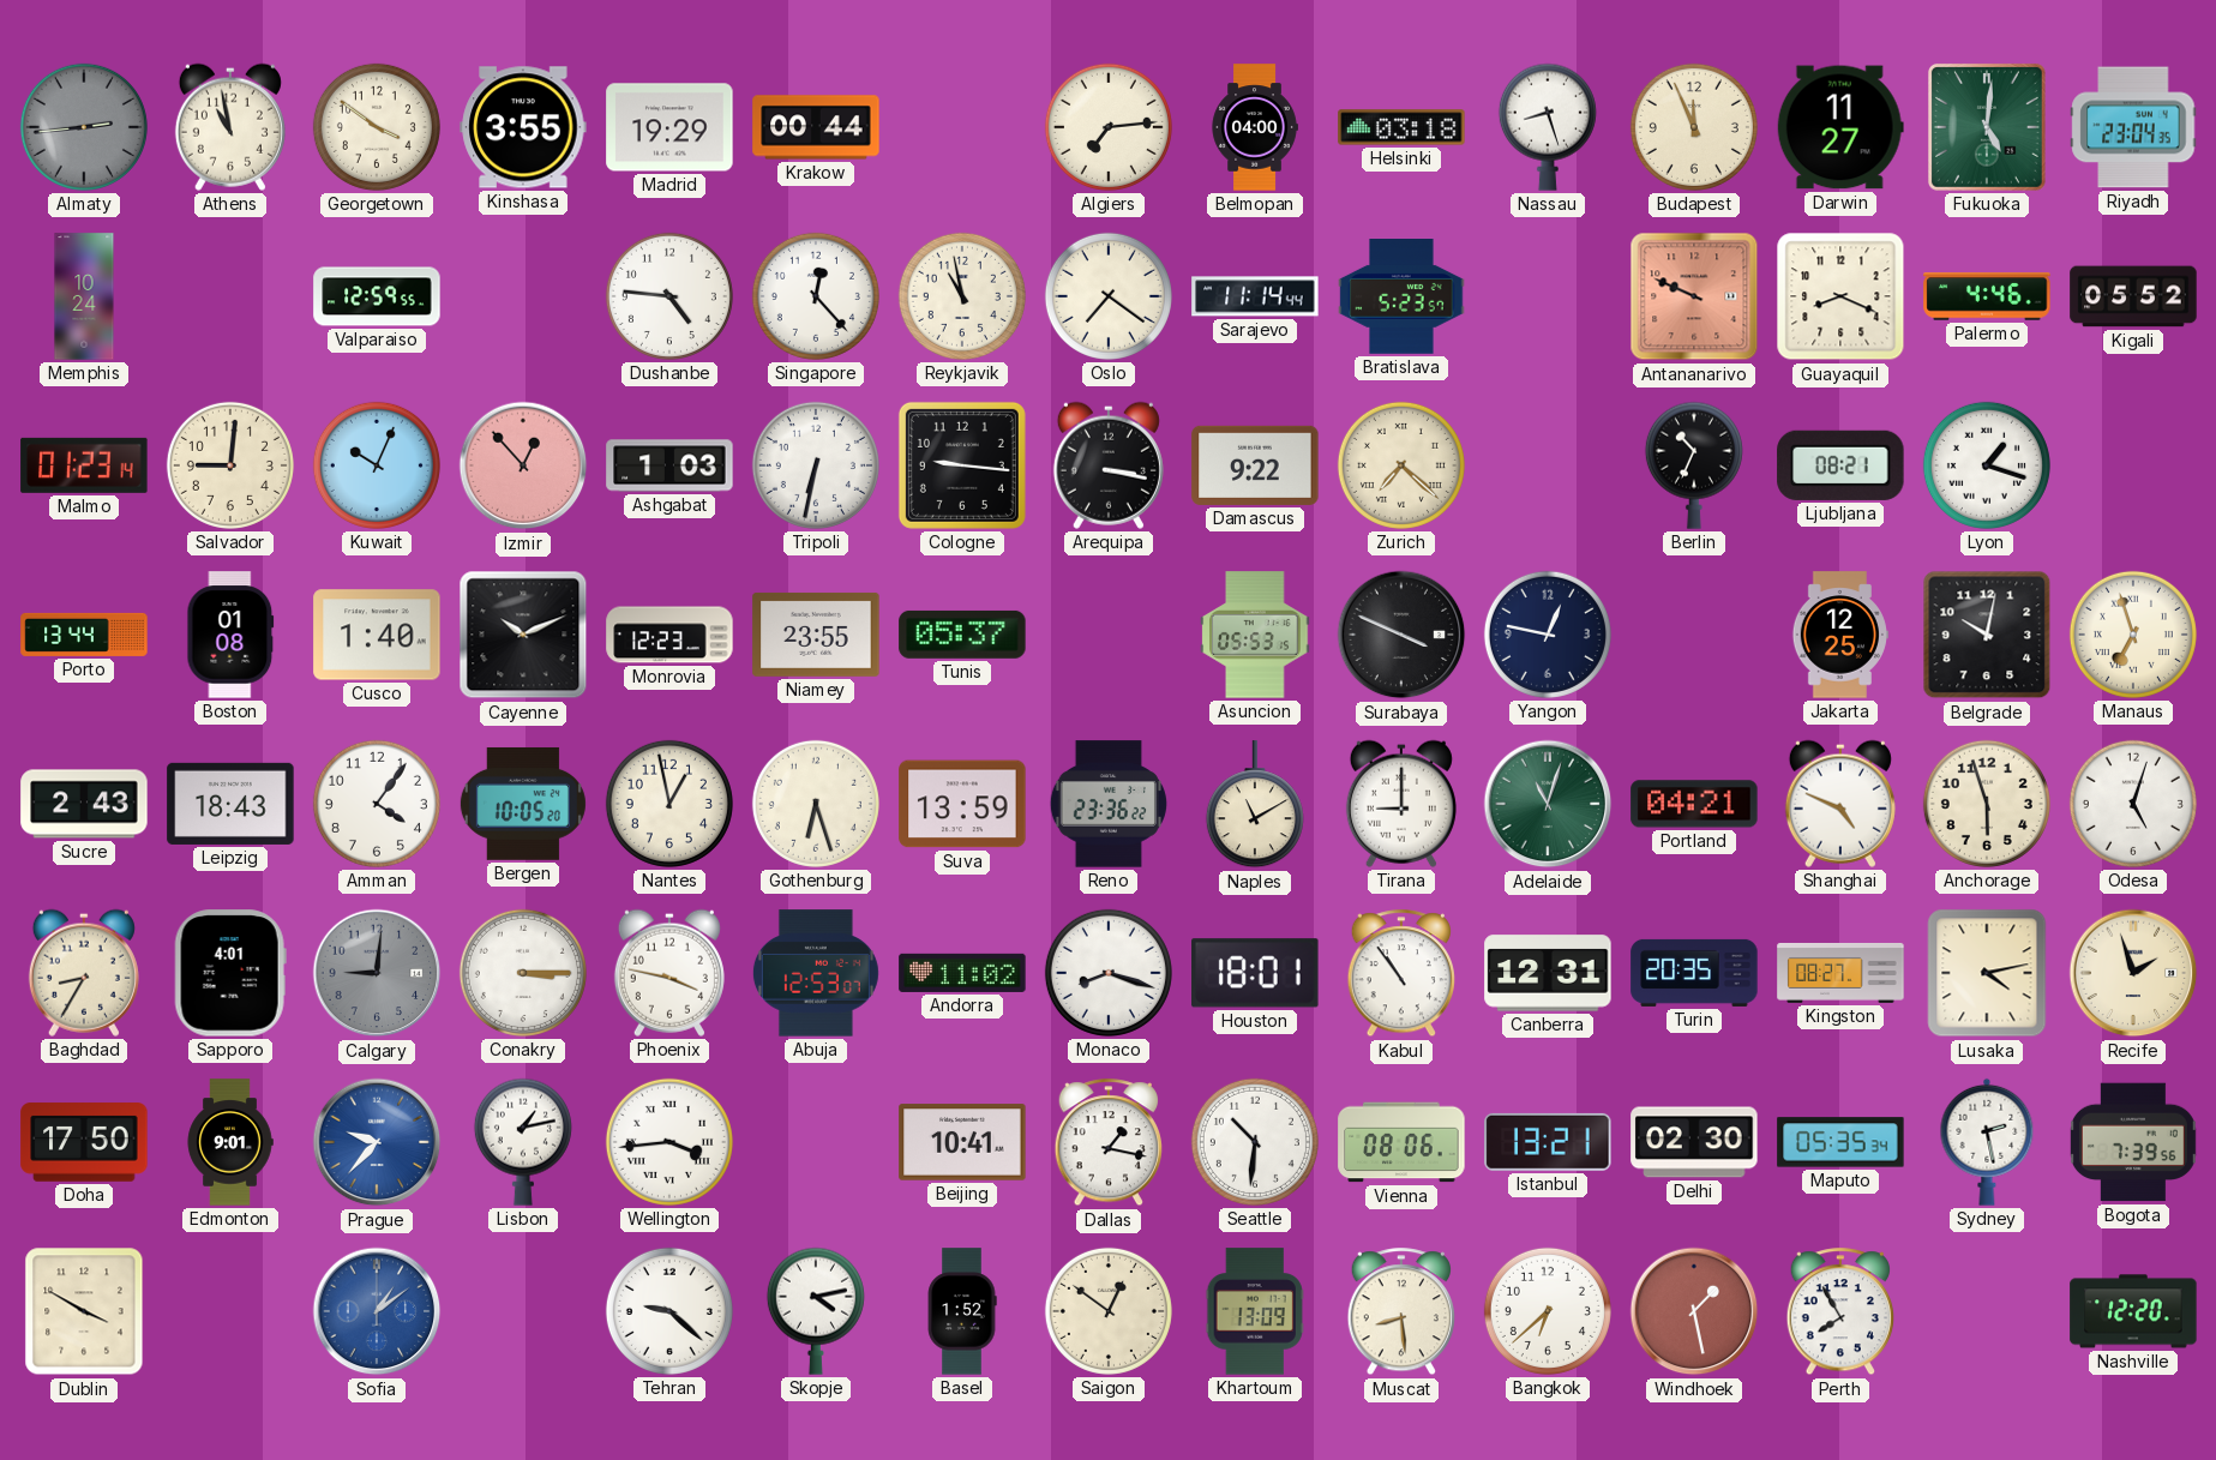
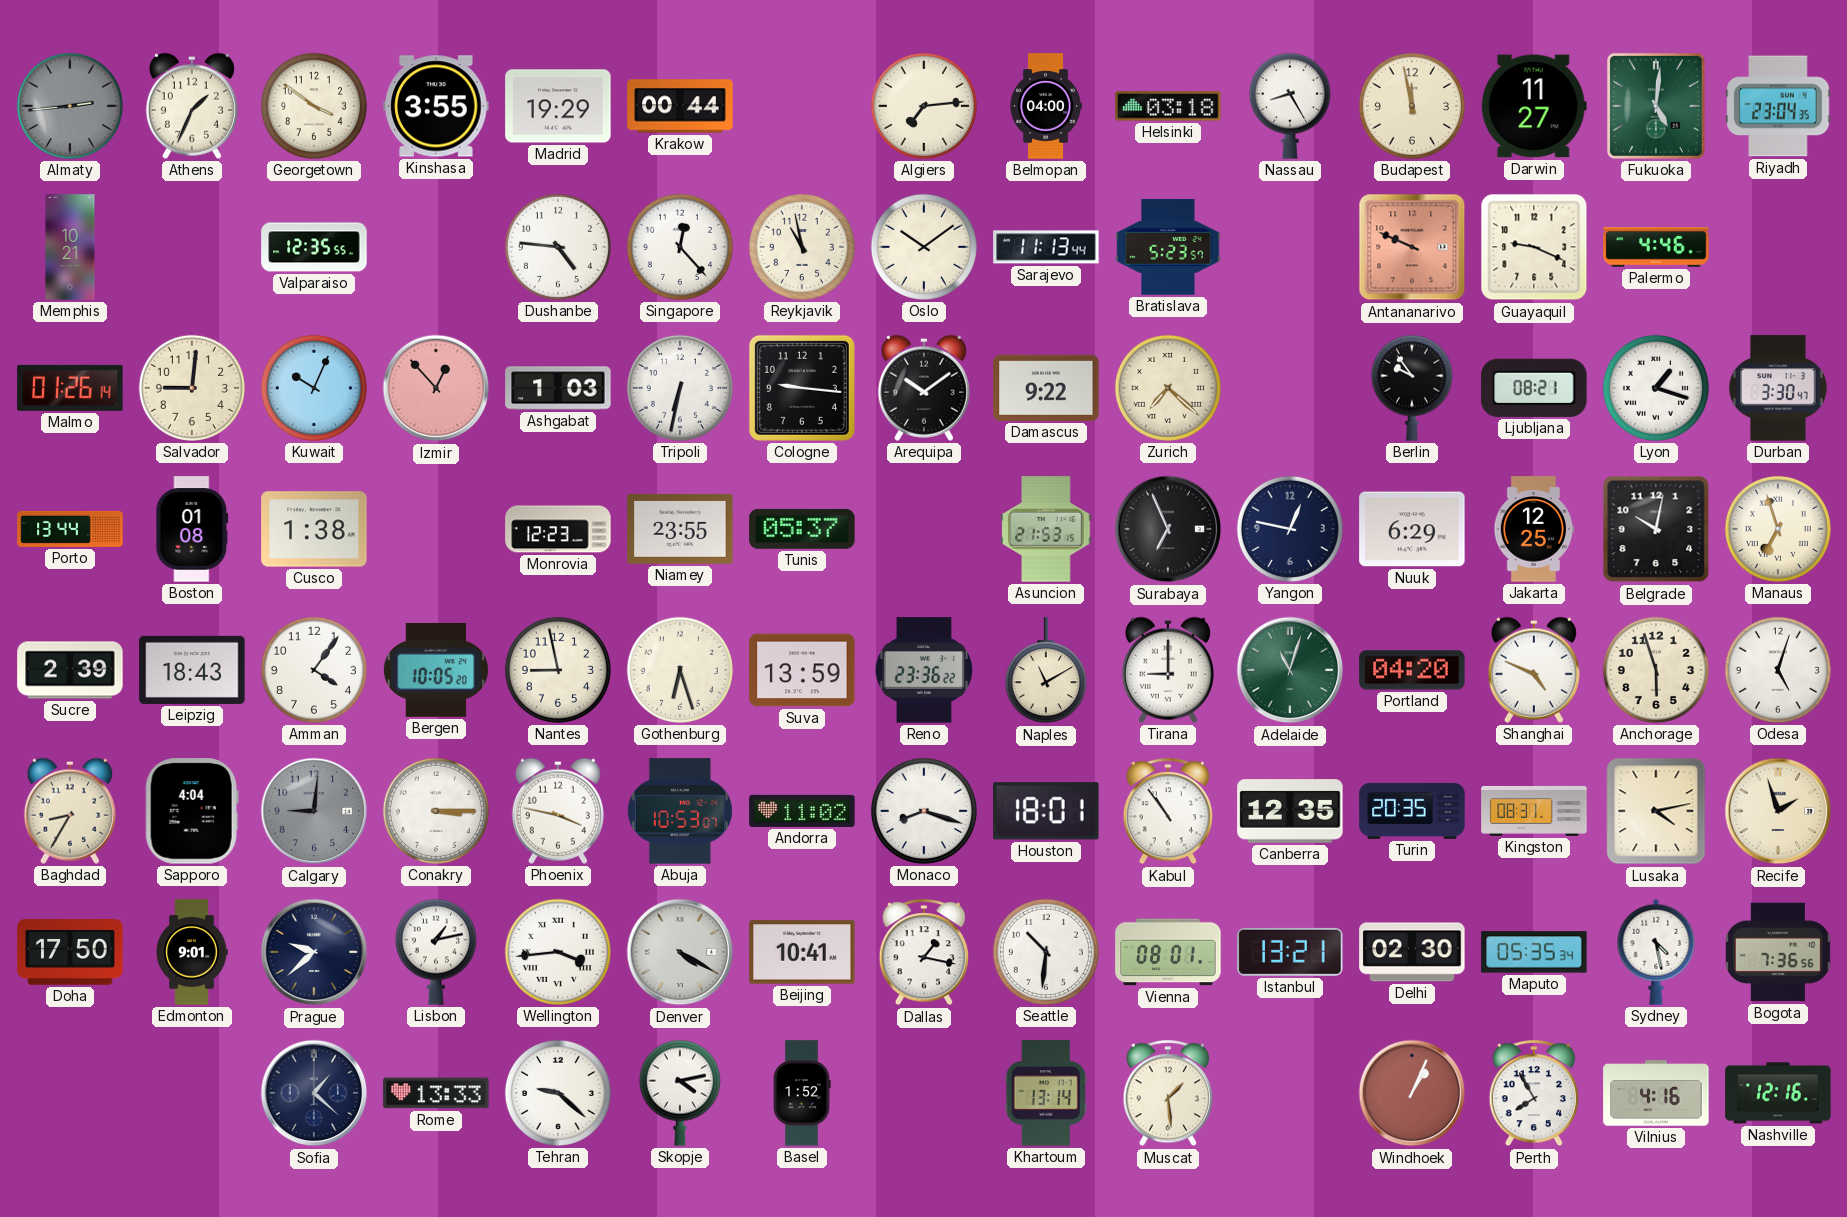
Athens: 10:58 -> 1:34 (192, 106)
Nassau: 8:27 -> 8:25 (1290, 106)
Budapest: 11:56 -> 11:58 (1412, 106)
Memphis: 10:24 -> 10:21 (70, 247)
Valparaiso: 12:59 -> 12:35 (314, 247)
Oslo: 7:21 -> 10:09 (924, 247)
Sarajevo: 11:14 -> 11:13 (1046, 247)
Guayaquil: 8:19 -> 9:19 (1534, 247)
Kigali: 05:52 -> none (2133, 296)
Malmo: 01:23 -> 01:26 (70, 388)
Arequipa: 3:17 -> 10:09 (924, 388)
Berlin: 10:34 -> 9:54 (1412, 388)
Durban: none -> 3:30 (1778, 388)
Cusco: 1:40 -> 1:38 (314, 529)
Cayenne: 10:11 -> none (523, 635)
Asuncion: 05:53 -> 21:53 (1046, 529)
Surabaya: 3:49 -> 6:56 (1168, 529)
Nuuk: none -> 6:29 (1412, 529)
Sucre: 2:43 -> 2:39 (70, 670)
Nantes: 12:58 -> 8:58 (558, 670)
Portland: 04:21 -> 04:20 (1412, 670)
Sapporo: 4:01 -> 4:04 (192, 811)
Abuja: 12:53 -> 10:53 (680, 811)
Canberra: 12:31 -> 12:35 (1290, 811)
Kingston: 08:27 -> 08:31 (1534, 811)
Prague: 9:37 -> 9:38 (314, 952)
Prague dial: blue -> navy (314, 952)
Denver: none -> 4:20 (680, 952)
Vienna: 08:06 -> 08:01 (1168, 952)
Sydney: 2:28 -> 4:28 (1656, 952)
Bogota: 7:39 -> 7:36 (1778, 952)
Dublin: 3:50 -> none (84, 1311)
Sofia: 1:09 -> 1:22 (314, 1093)
Sofia dial: blue -> navy (314, 1093)
Rome: none -> 13:33 (436, 1093)
Saigon: 12:51 -> none (1109, 1311)
Khartoum: 13:09 -> 13:14 (1046, 1093)
Muscat: 8:29 -> 1:29 (1167, 1094)
Bangkok: 6:38 -> none (1548, 1311)
Windhoek: 1:28 -> 1:04 (1412, 1093)
Vilnius: none -> 4:16 (1656, 1093)
Nashville: 12:20 -> 12:16 (1778, 1093)
